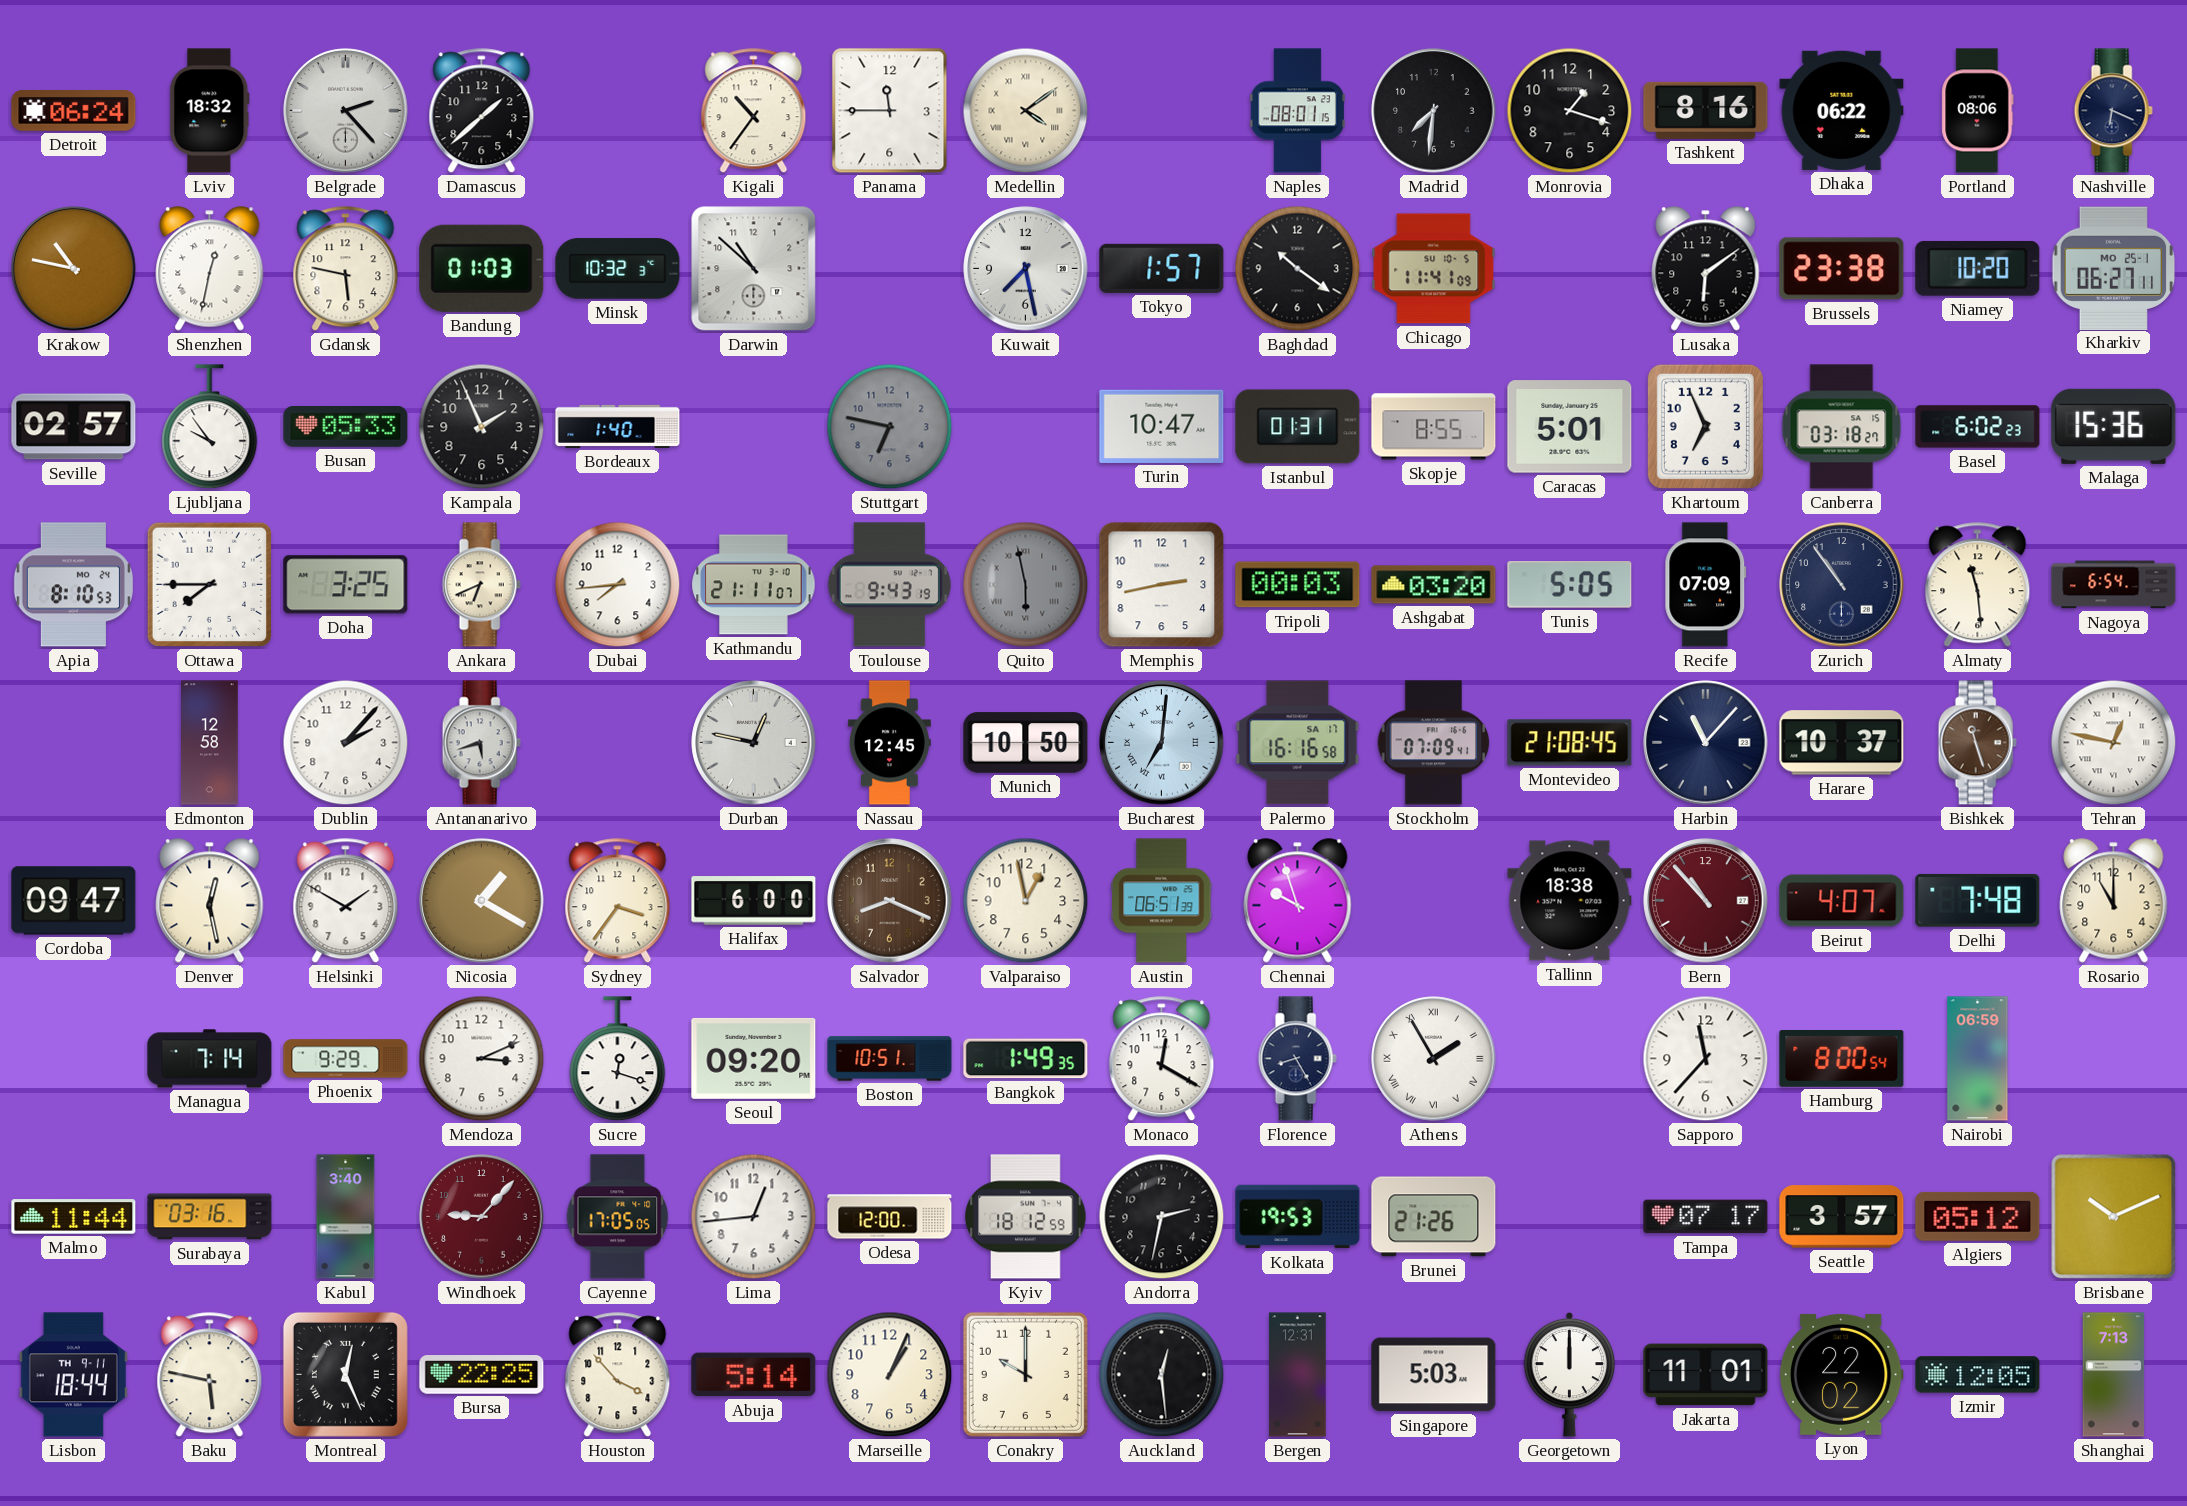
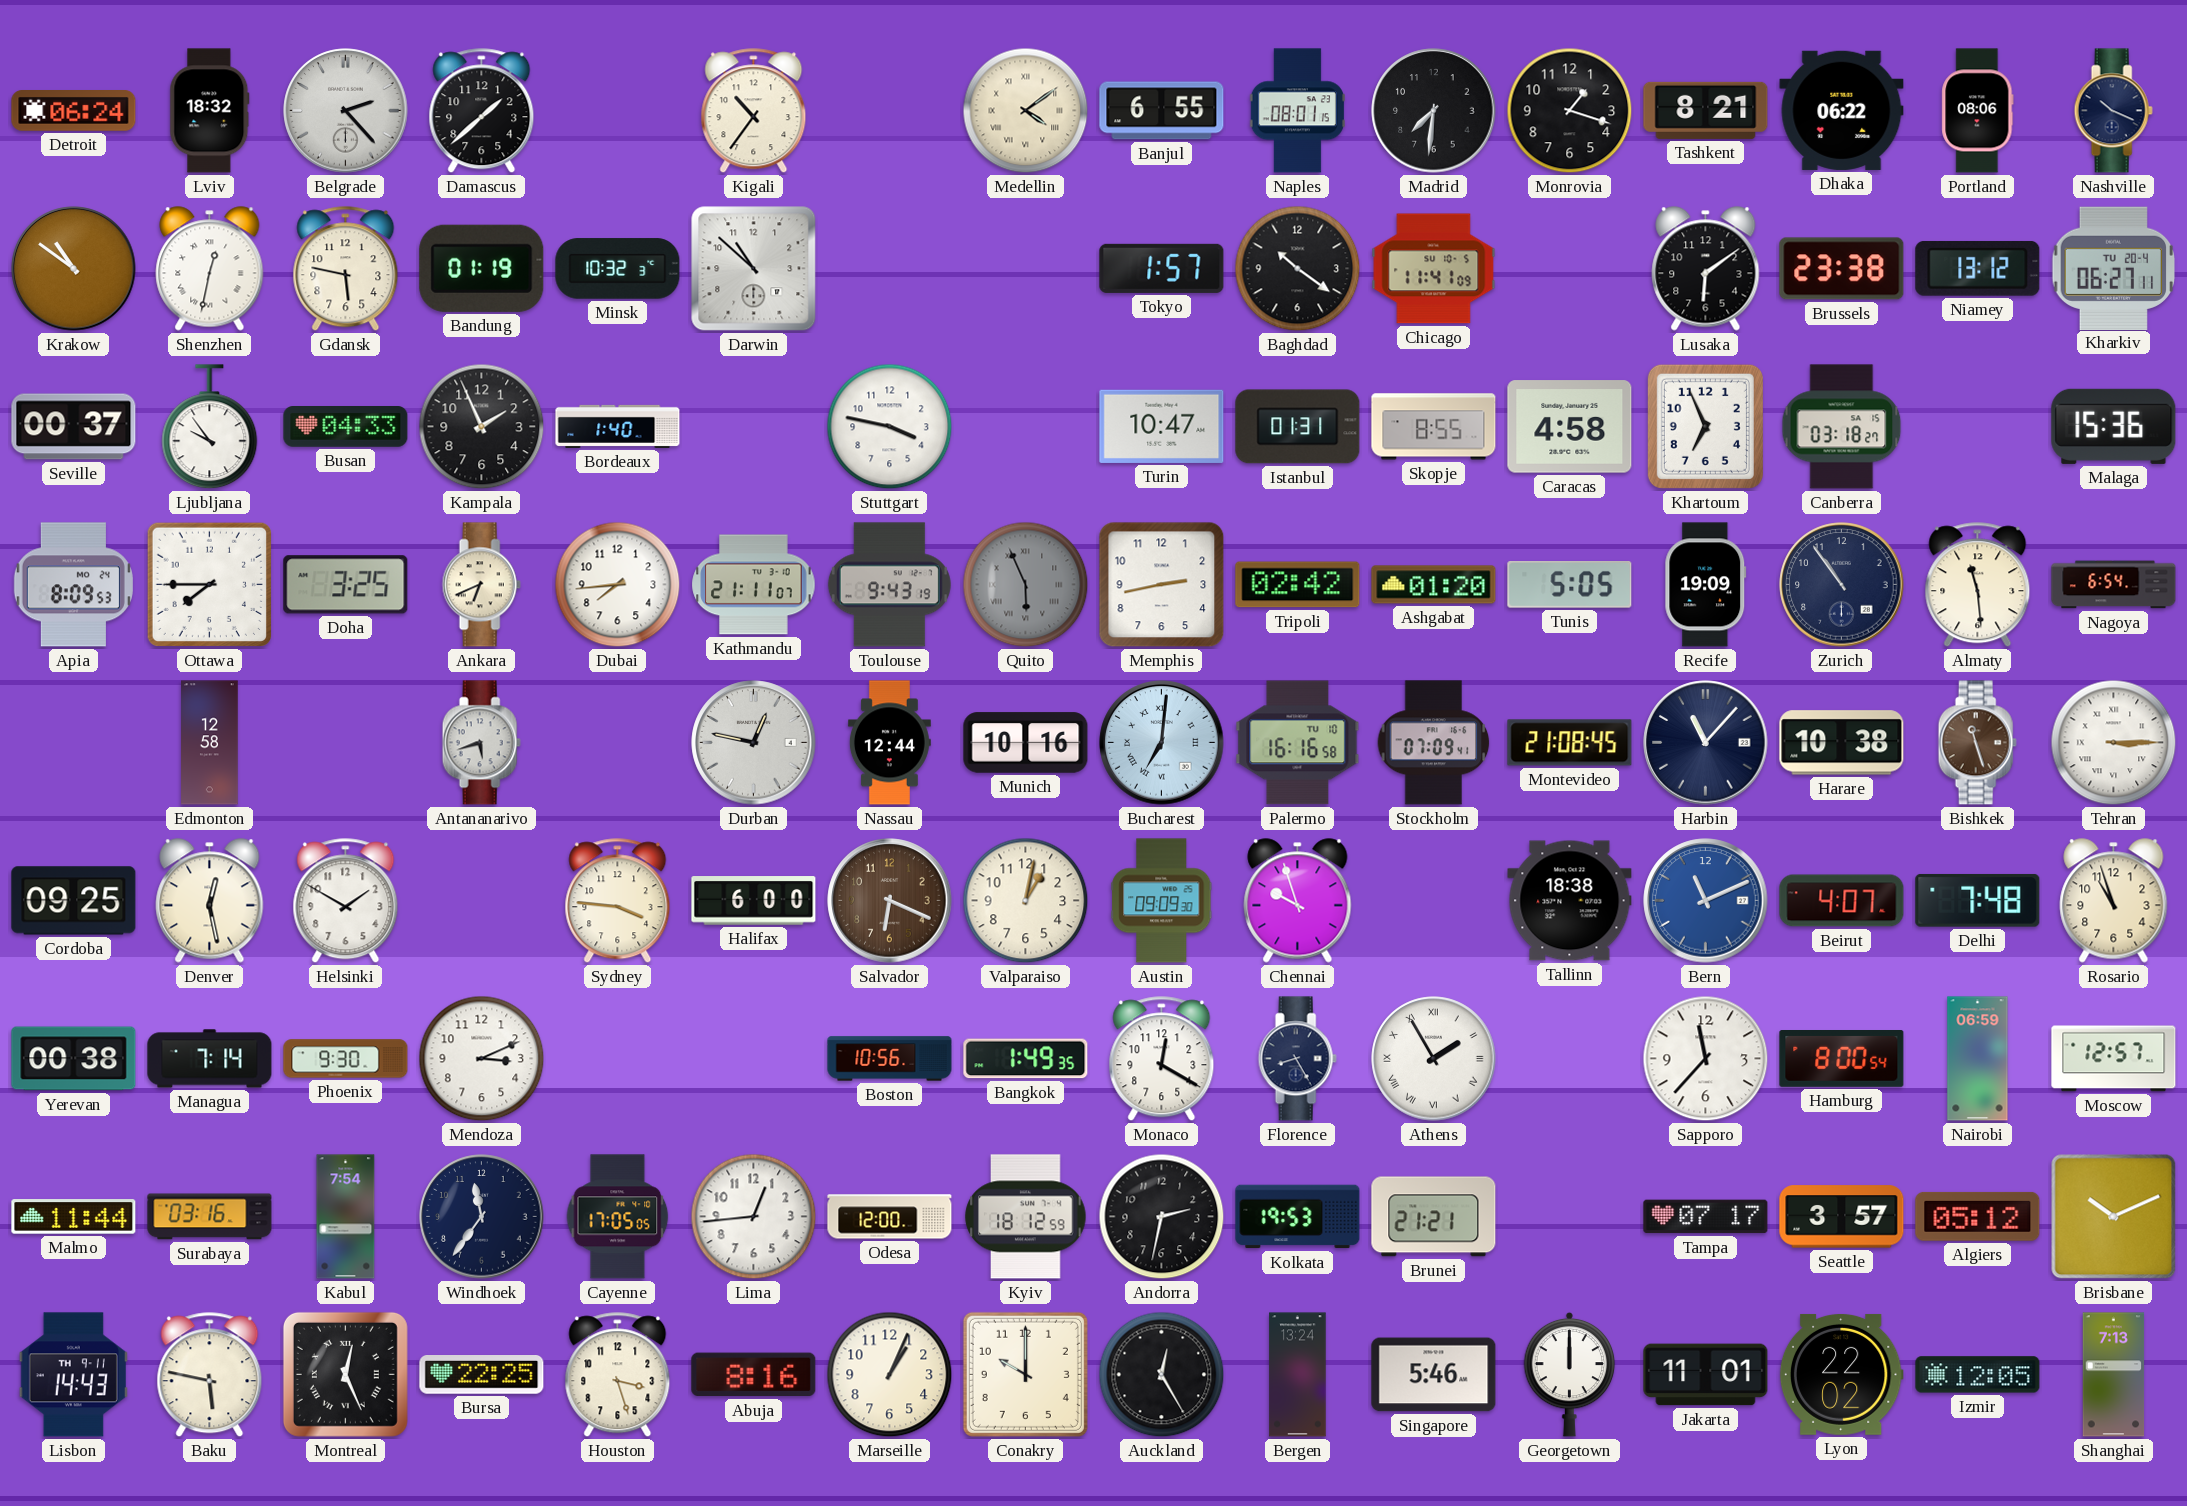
Panama: 11:45 -> none (890, 111)
Banjul: none -> 6:55 (1162, 111)
Tashkent: 8:16 -> 8:21 (1706, 110)
Nashville: 6:19 -> 10:19 (2113, 111)
Krakow: 10:47 -> 10:51 (74, 269)
Bandung: 01:03 -> 01:19 (482, 268)
Kuwait: 7:28 -> none (1026, 269)
Niamey: 10:20 -> 13:12 (1978, 268)
Kharkiv date: MO 25-1 -> TU 20-4 (2114, 268)
Seville: 02:57 -> 00:37 (74, 427)
Busan: 05:33 -> 04:33 (346, 427)
Stuttgart: 6:47 -> 3:47 (890, 427)
Stuttgart dial: grey -> white (890, 427)
Caracas: 5:01 -> 4:58 (1570, 427)
Basel: 6:02 -> none (1978, 427)
Apia: 8:10 -> 8:09 (73, 585)
Quito: 5:58 -> 5:56 (1026, 585)
Tripoli: 00:03 -> 02:42 (1298, 585)
Ashgabat: 03:20 -> 01:20 (1434, 585)
Recife: 07:09 -> 19:09 (1706, 585)
Dublin: 2:07 -> none (346, 743)
Nassau: 12:45 -> 12:44 (889, 743)
Munich: 10:50 -> 10:16 (1026, 743)
Palermo date: SA 17 -> TU 10 (1298, 743)
Harare: 10:37 -> 10:38 (1842, 743)
Tehran: 12:47 -> 3:15 (2114, 743)
Cordoba: 09:47 -> 09:25 (74, 901)
Nicosia: 1:20 -> none (482, 901)
Sydney: 3:36 -> 3:46 (618, 901)
Salvador: 8:19 -> 6:19 (890, 901)
Valparaiso: 12:58 -> 1:02 (1026, 901)
Austin: 06:51 -> 09:09 (1162, 901)
Bern: 10:53 -> 11:11 (1706, 901)
Bern dial: burgundy -> blue (1706, 901)
Rosario: 11:00 -> 10:57 (2114, 901)
Yerevan: none -> 00:38 (74, 1059)
Phoenix: 9:29 -> 9:30 (346, 1059)
Sucre: 12:18 -> none (618, 1059)
Seoul: 09:20 -> none (754, 1058)
Boston: 10:51 -> 10:56 (890, 1059)
Moscow: none -> 12:57 (2114, 1059)
Kabul: 3:40 -> 7:54 (346, 1217)
Windhoek: 9:07 -> 11:36 (482, 1217)
Windhoek dial: burgundy -> navy (482, 1217)
Brunei: 21:26 -> 21:21 (1434, 1217)
Lisbon: 18:44 -> 14:43 (73, 1375)
Houston: 3:53 -> 3:27 (618, 1375)
Abuja: 5:14 -> 8:16 (754, 1375)
Auckland: 12:29 -> 12:25 (1162, 1375)
Bergen: 12:31 -> 13:24 (1298, 1375)
Singapore: 5:03 -> 5:46 (1434, 1375)
